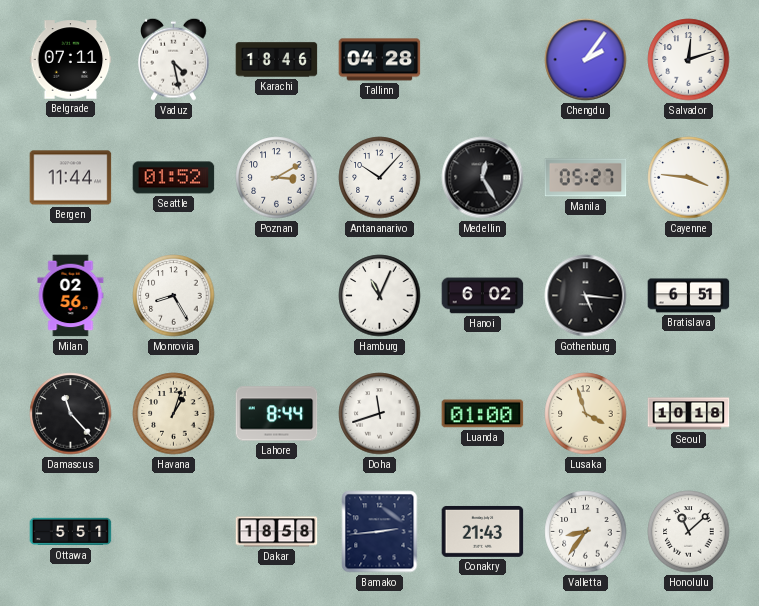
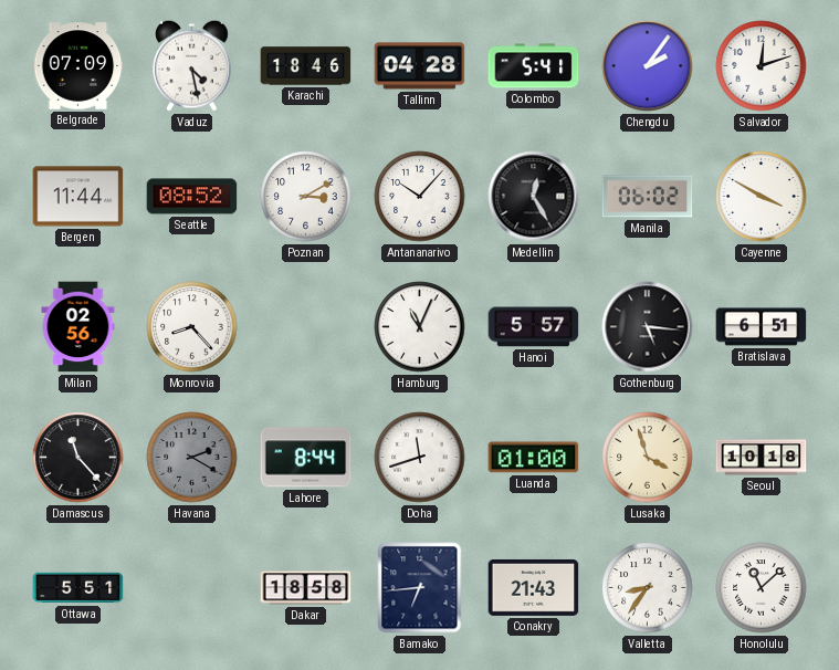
Belgrade: 07:11 -> 07:09 (78, 66)
Colombo: none -> 5:41 (534, 66)
Seattle: 01:52 -> 08:52 (192, 197)
Manila: 05:27 -> 06:02 (648, 197)
Cayenne: 3:46 -> 3:50 (762, 197)
Monrovia: 8:25 -> 8:23 (192, 327)
Hanoi: 6:02 -> 5:57 (534, 327)
Havana: 1:03 -> 2:20 (192, 458)
Havana dial: cream -> grey (192, 458)
Bamako: 2:44 -> 6:44 (420, 588)
